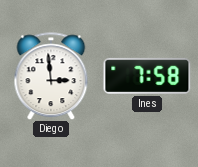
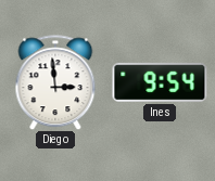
Ines: 7:58 -> 9:54 (160, 82)
